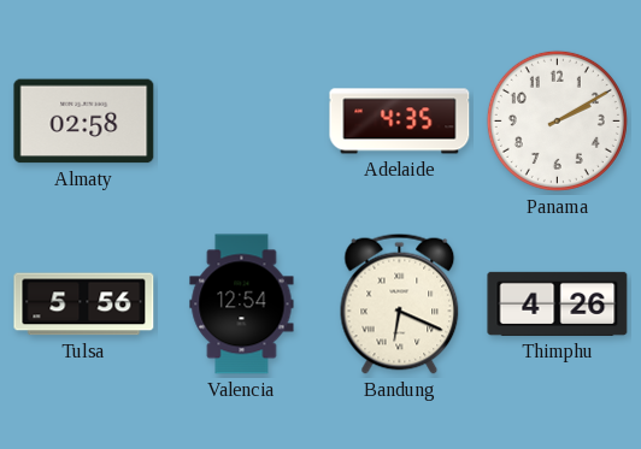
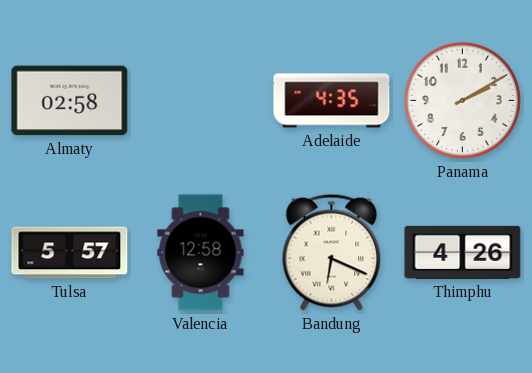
Tulsa: 5:56 -> 5:57 (70, 253)
Valencia: 12:54 -> 12:58 (201, 253)
